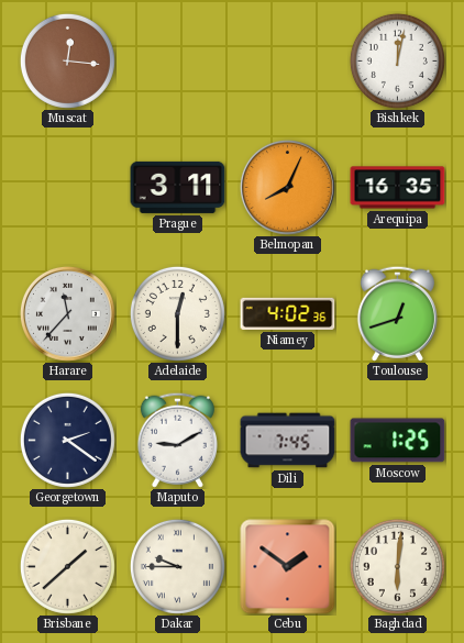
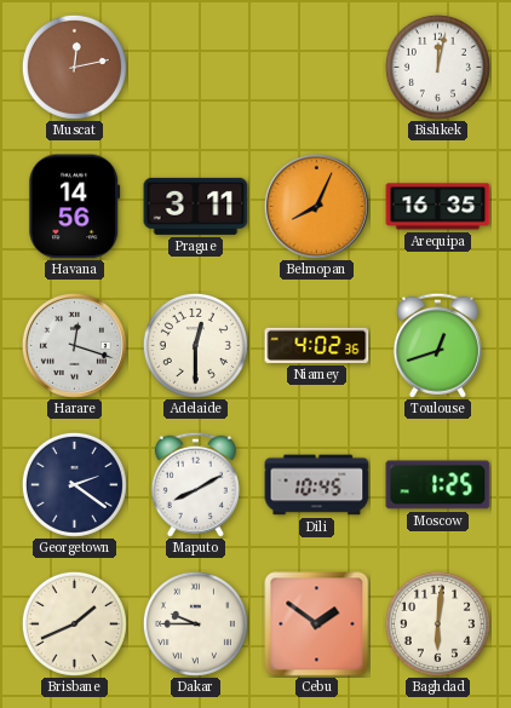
Muscat: 12:16 -> 12:13 (74, 67)
Havana: none -> 14:56 (75, 207)
Harare: 11:37 -> 12:18 (74, 345)
Maputo: 9:10 -> 8:10 (195, 484)
Dili: 7:45 -> 10:45 (317, 485)
Brisbane: 1:38 -> 1:41 (74, 623)
